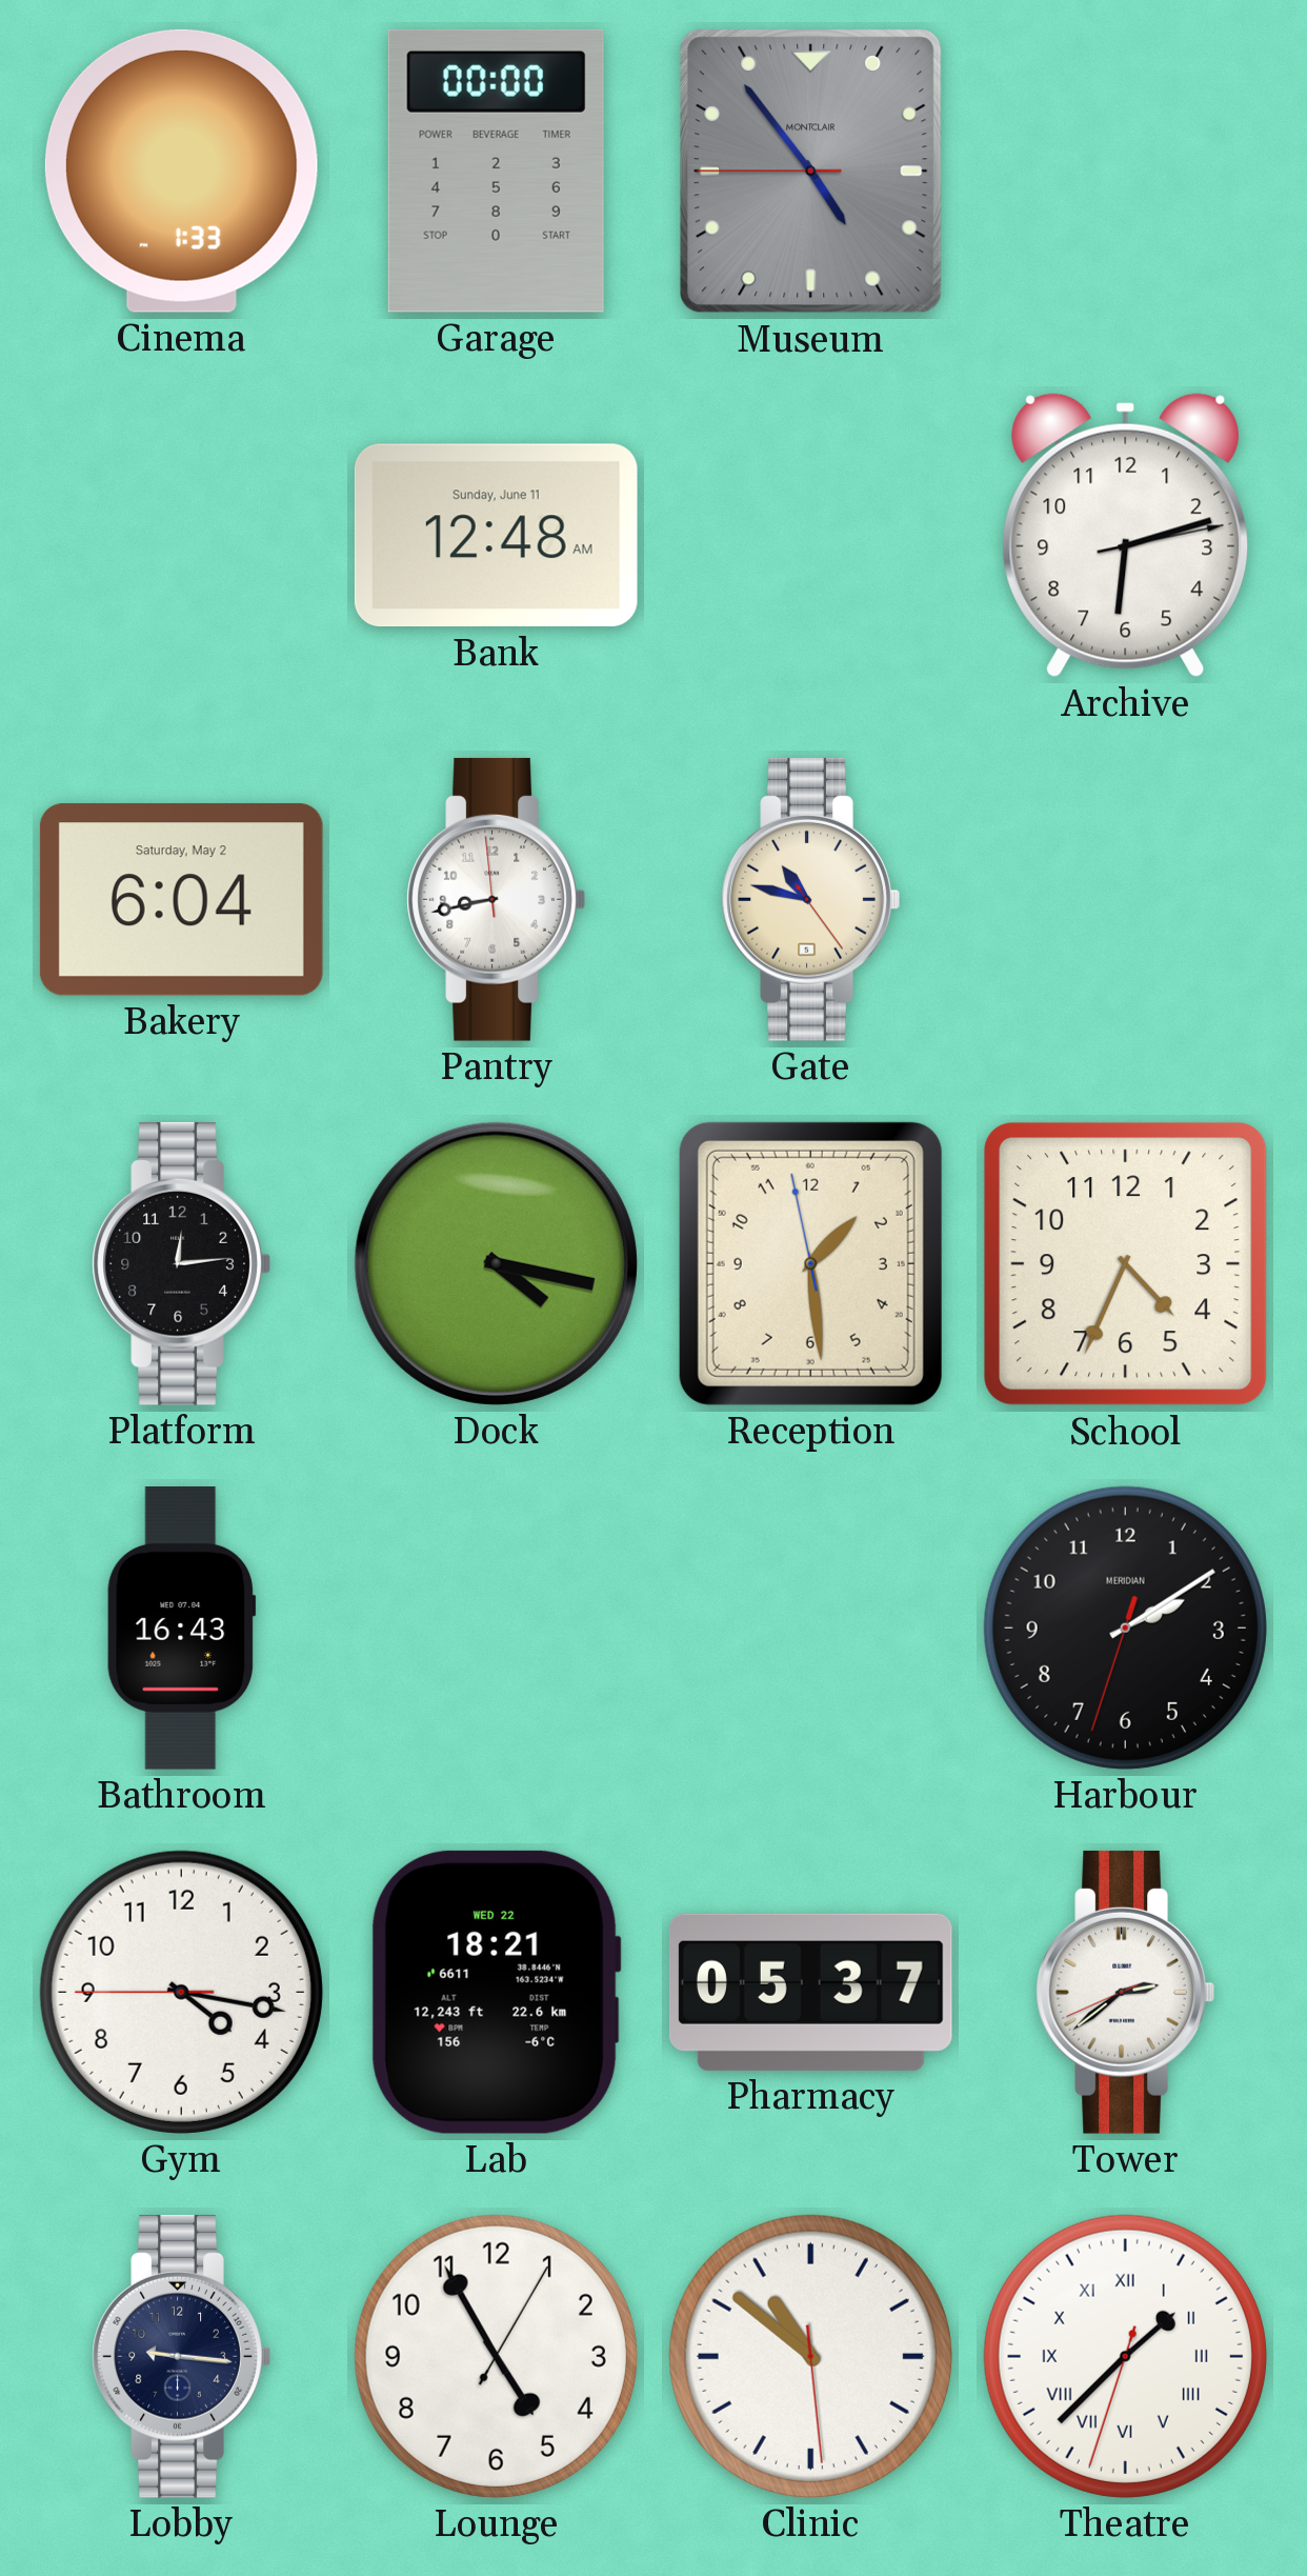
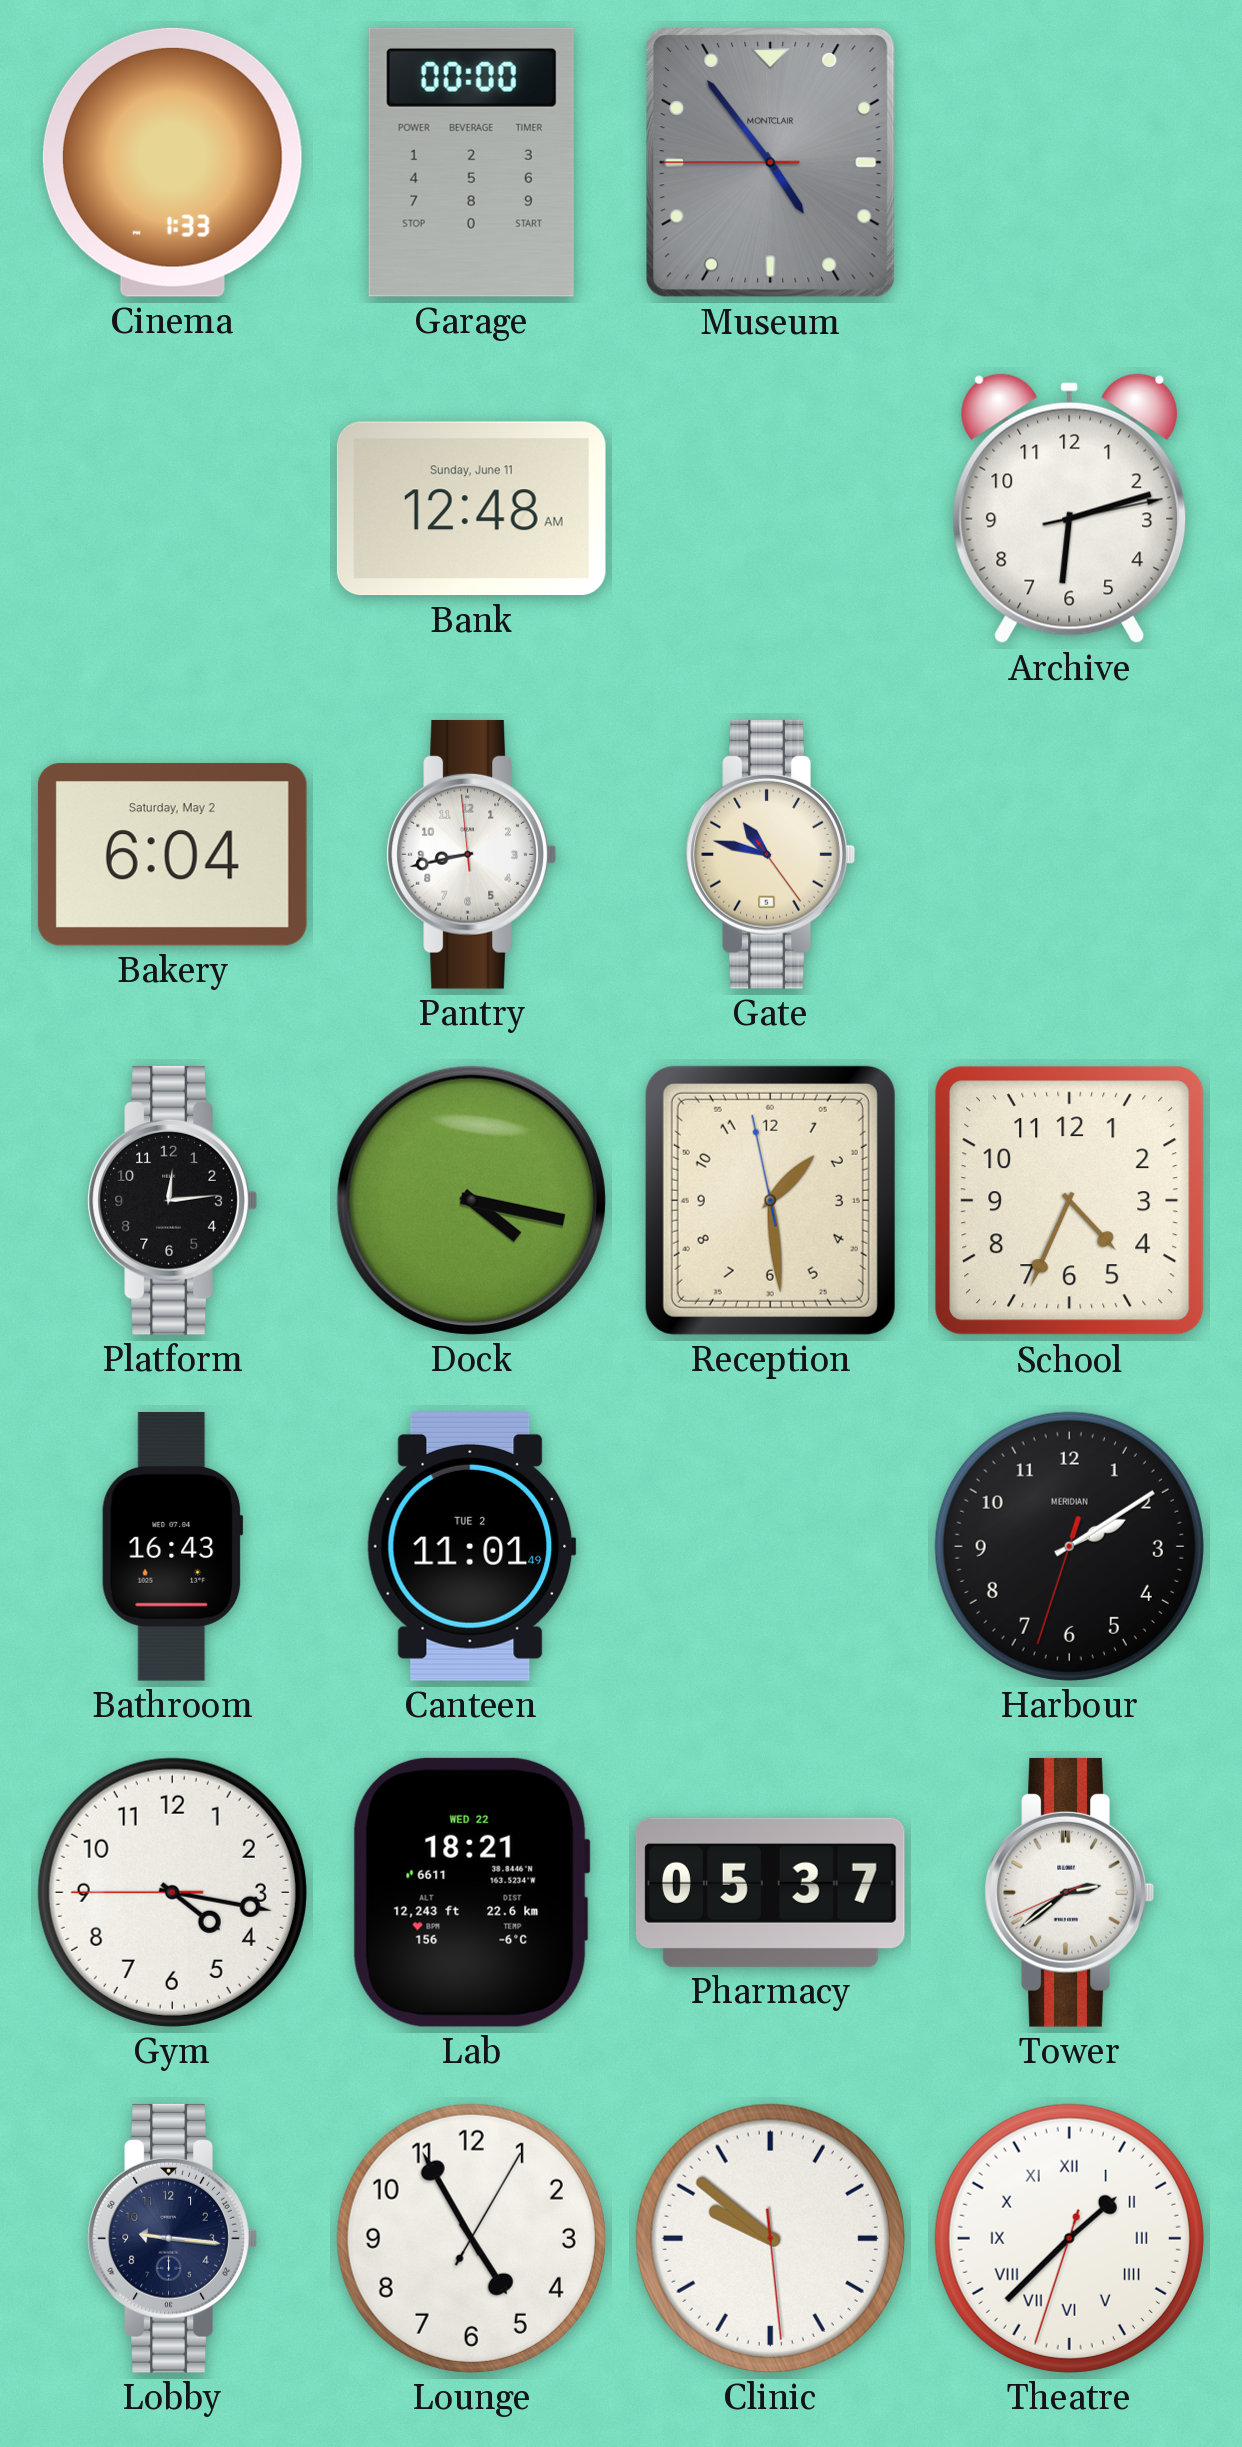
Canteen: none -> 11:01 (471, 1546)
Clinic: 10:51 -> 9:51 (770, 2238)
